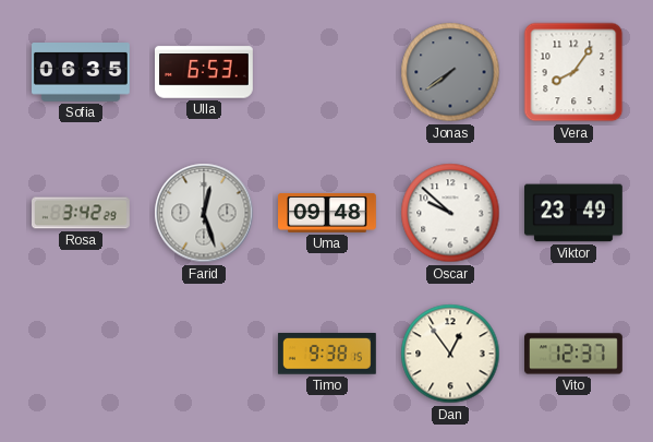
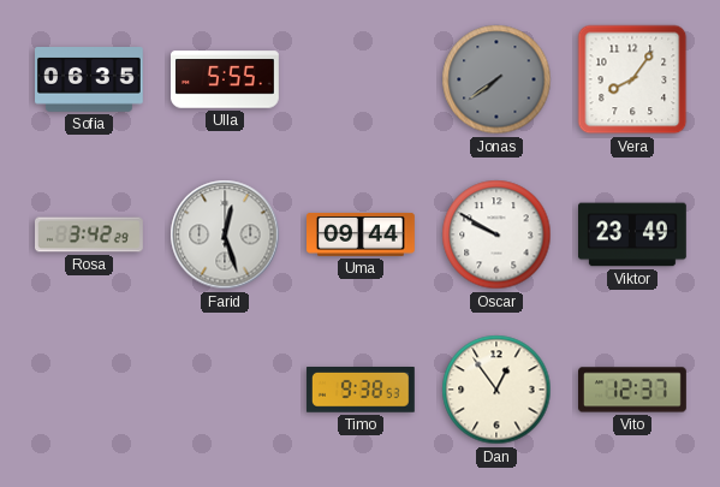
Ulla: 6:53 -> 5:55 (226, 79)
Uma: 09:48 -> 09:44 (362, 234)
Oscar: 9:52 -> 9:50 (496, 234)
Timo: 9:38:15 -> 9:38:53 (361, 390)
